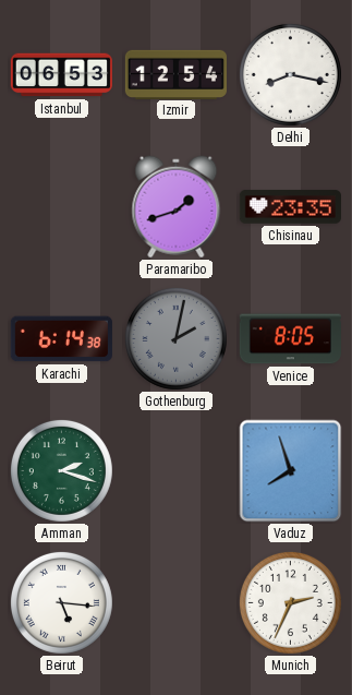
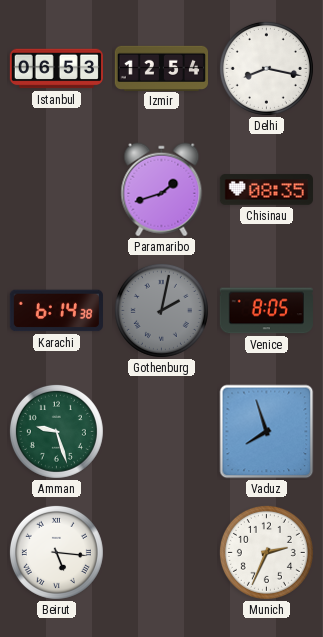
Chisinau: 23:35 -> 08:35 (266, 190)
Amman: 2:18 -> 9:27 (56, 431)
